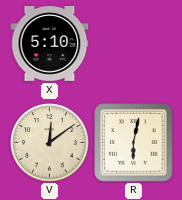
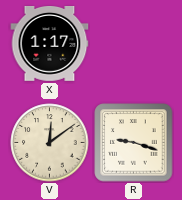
X: 5:10 -> 1:17 (50, 44)
R: 6:02 -> 9:18 (134, 143)
